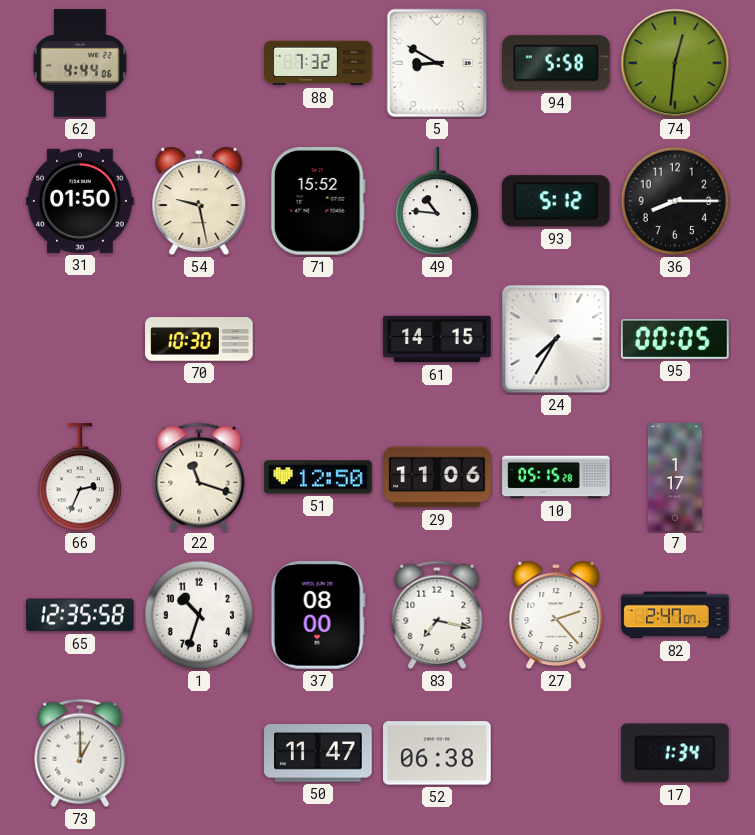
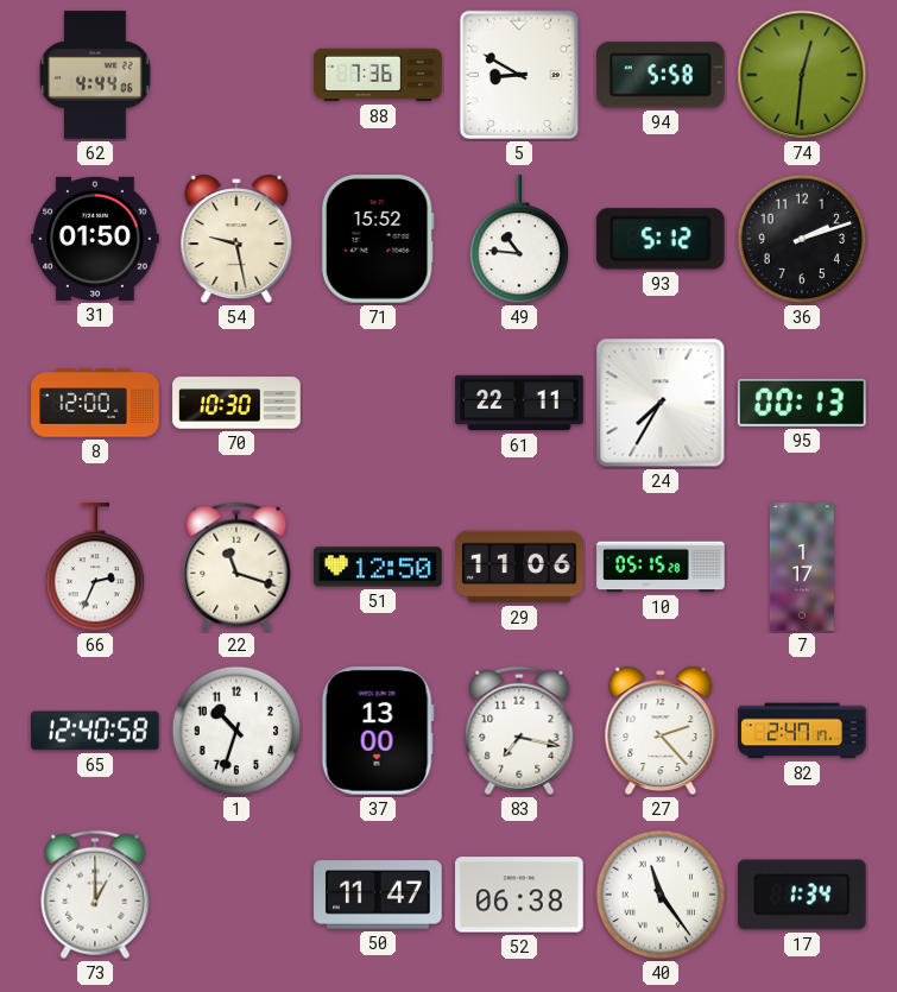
88: 7:32 -> 7:36 (378, 75)
36: 8:15 -> 2:12 (802, 239)
8: none -> 12:00 (95, 403)
61: 14:15 -> 22:11 (519, 403)
95: 00:05 -> 00:13 (802, 403)
65: 12:35 -> 12:40 (96, 731)
37: 08:00 -> 13:00 (378, 732)
82: 2:47:07 -> 2:47:17 (802, 731)
40: none -> 11:24 (661, 895)
